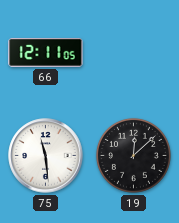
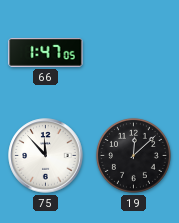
66: 12:11 -> 1:47 (46, 52)
75: 11:29 -> 11:53 (46, 156)
